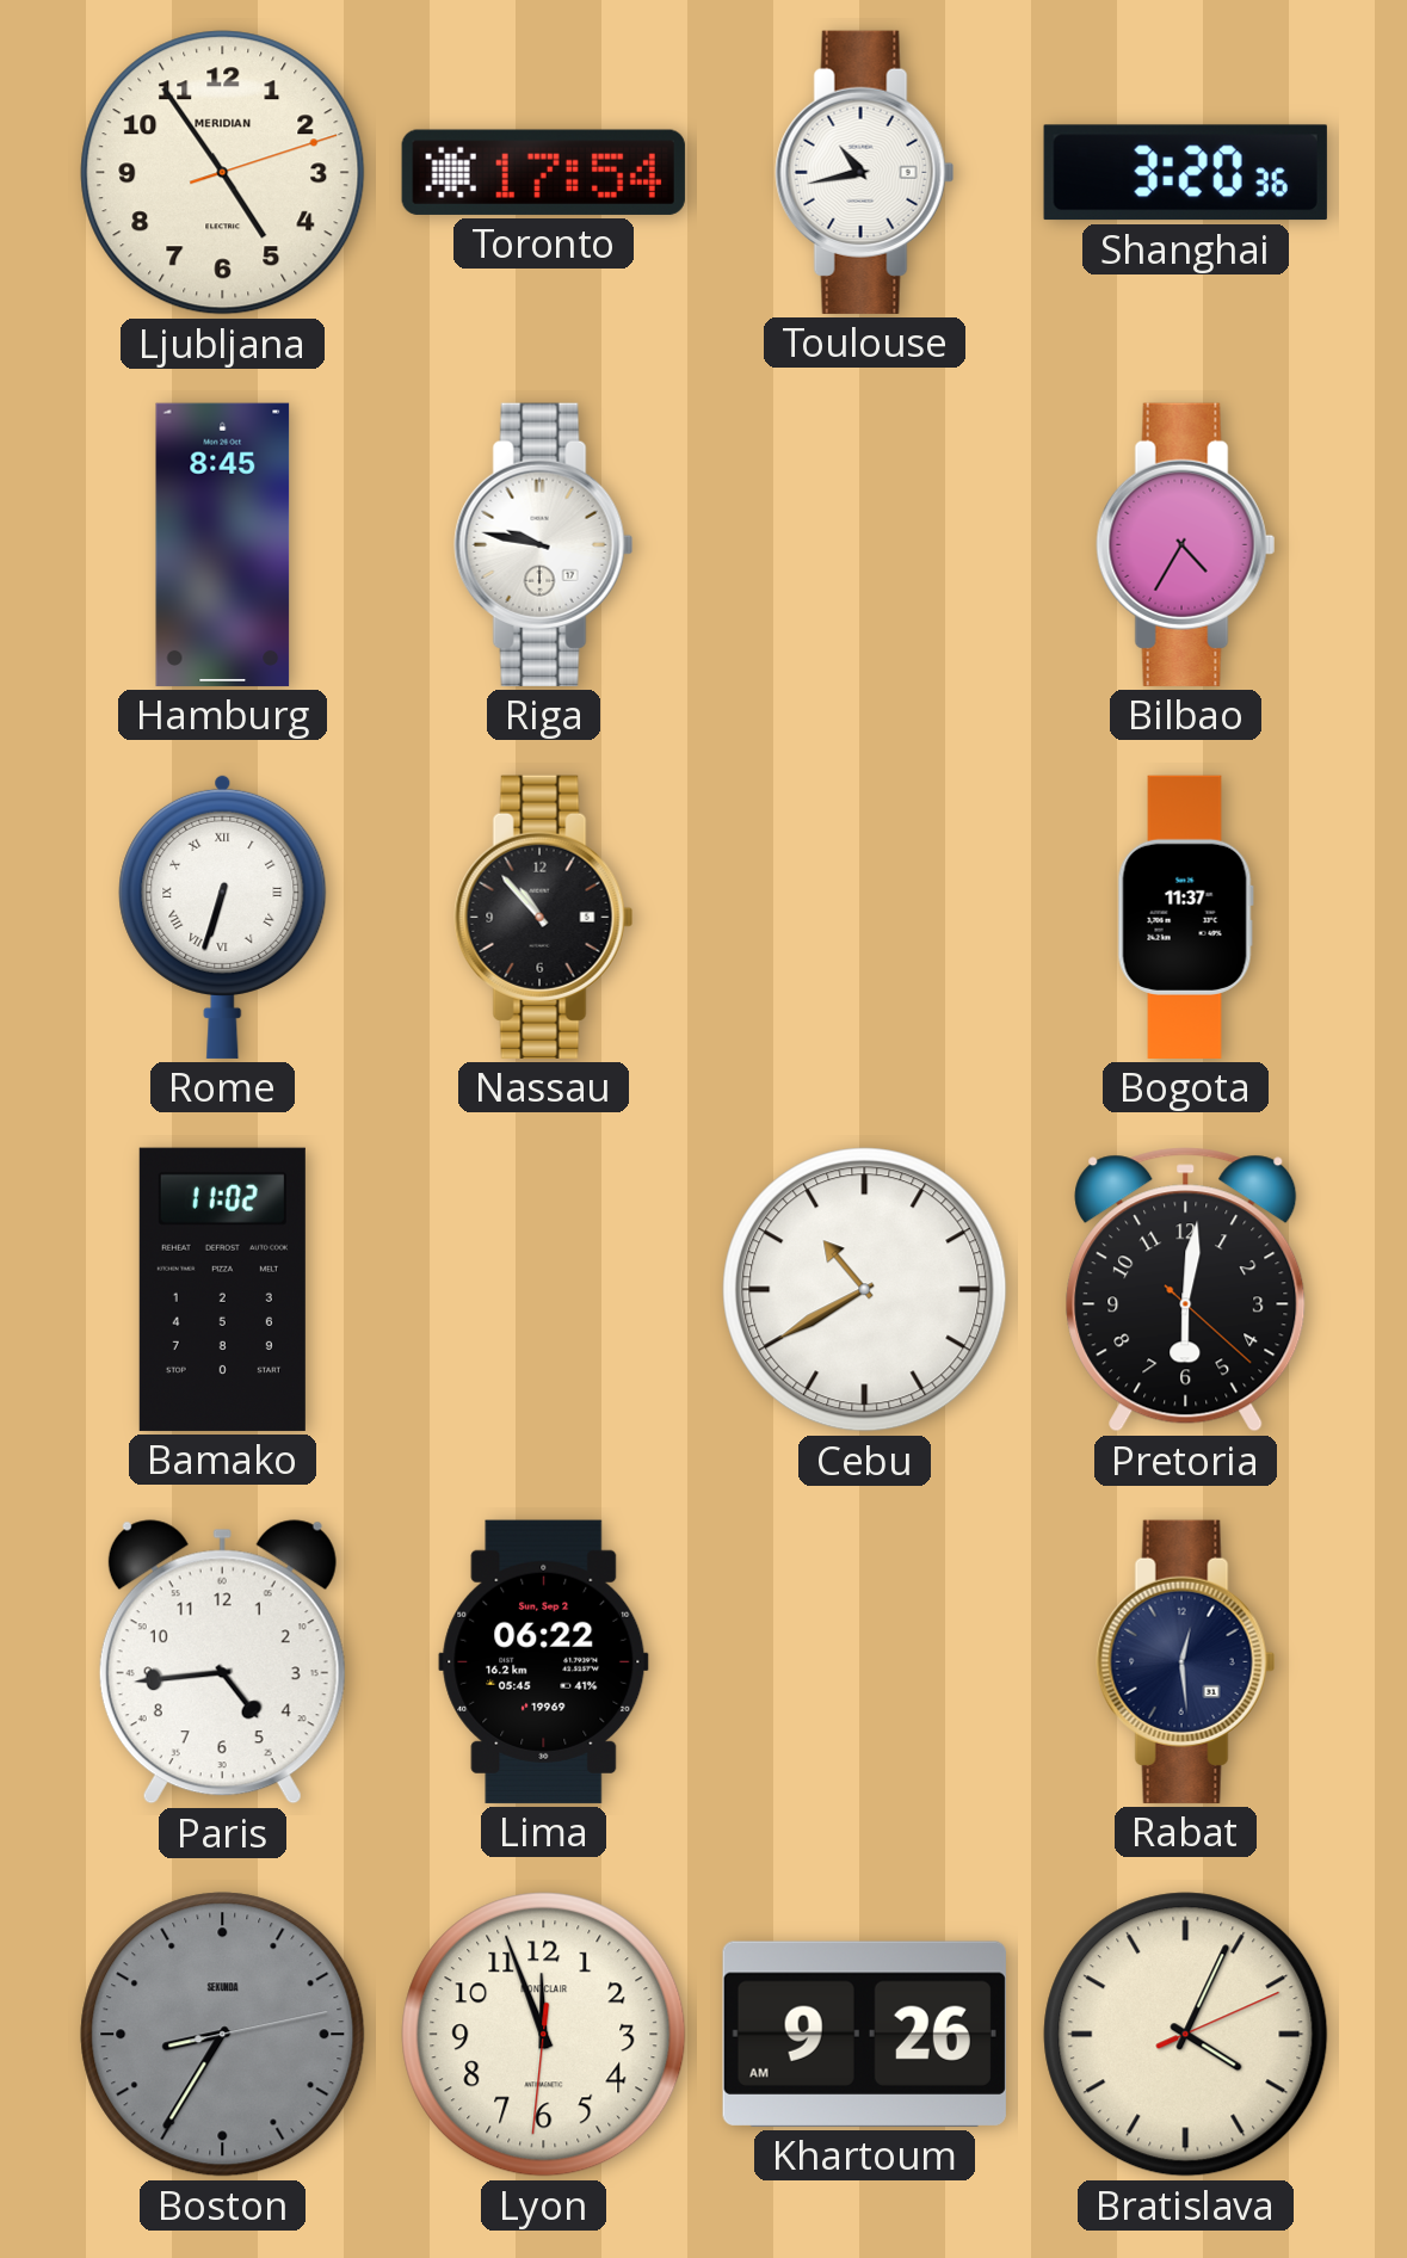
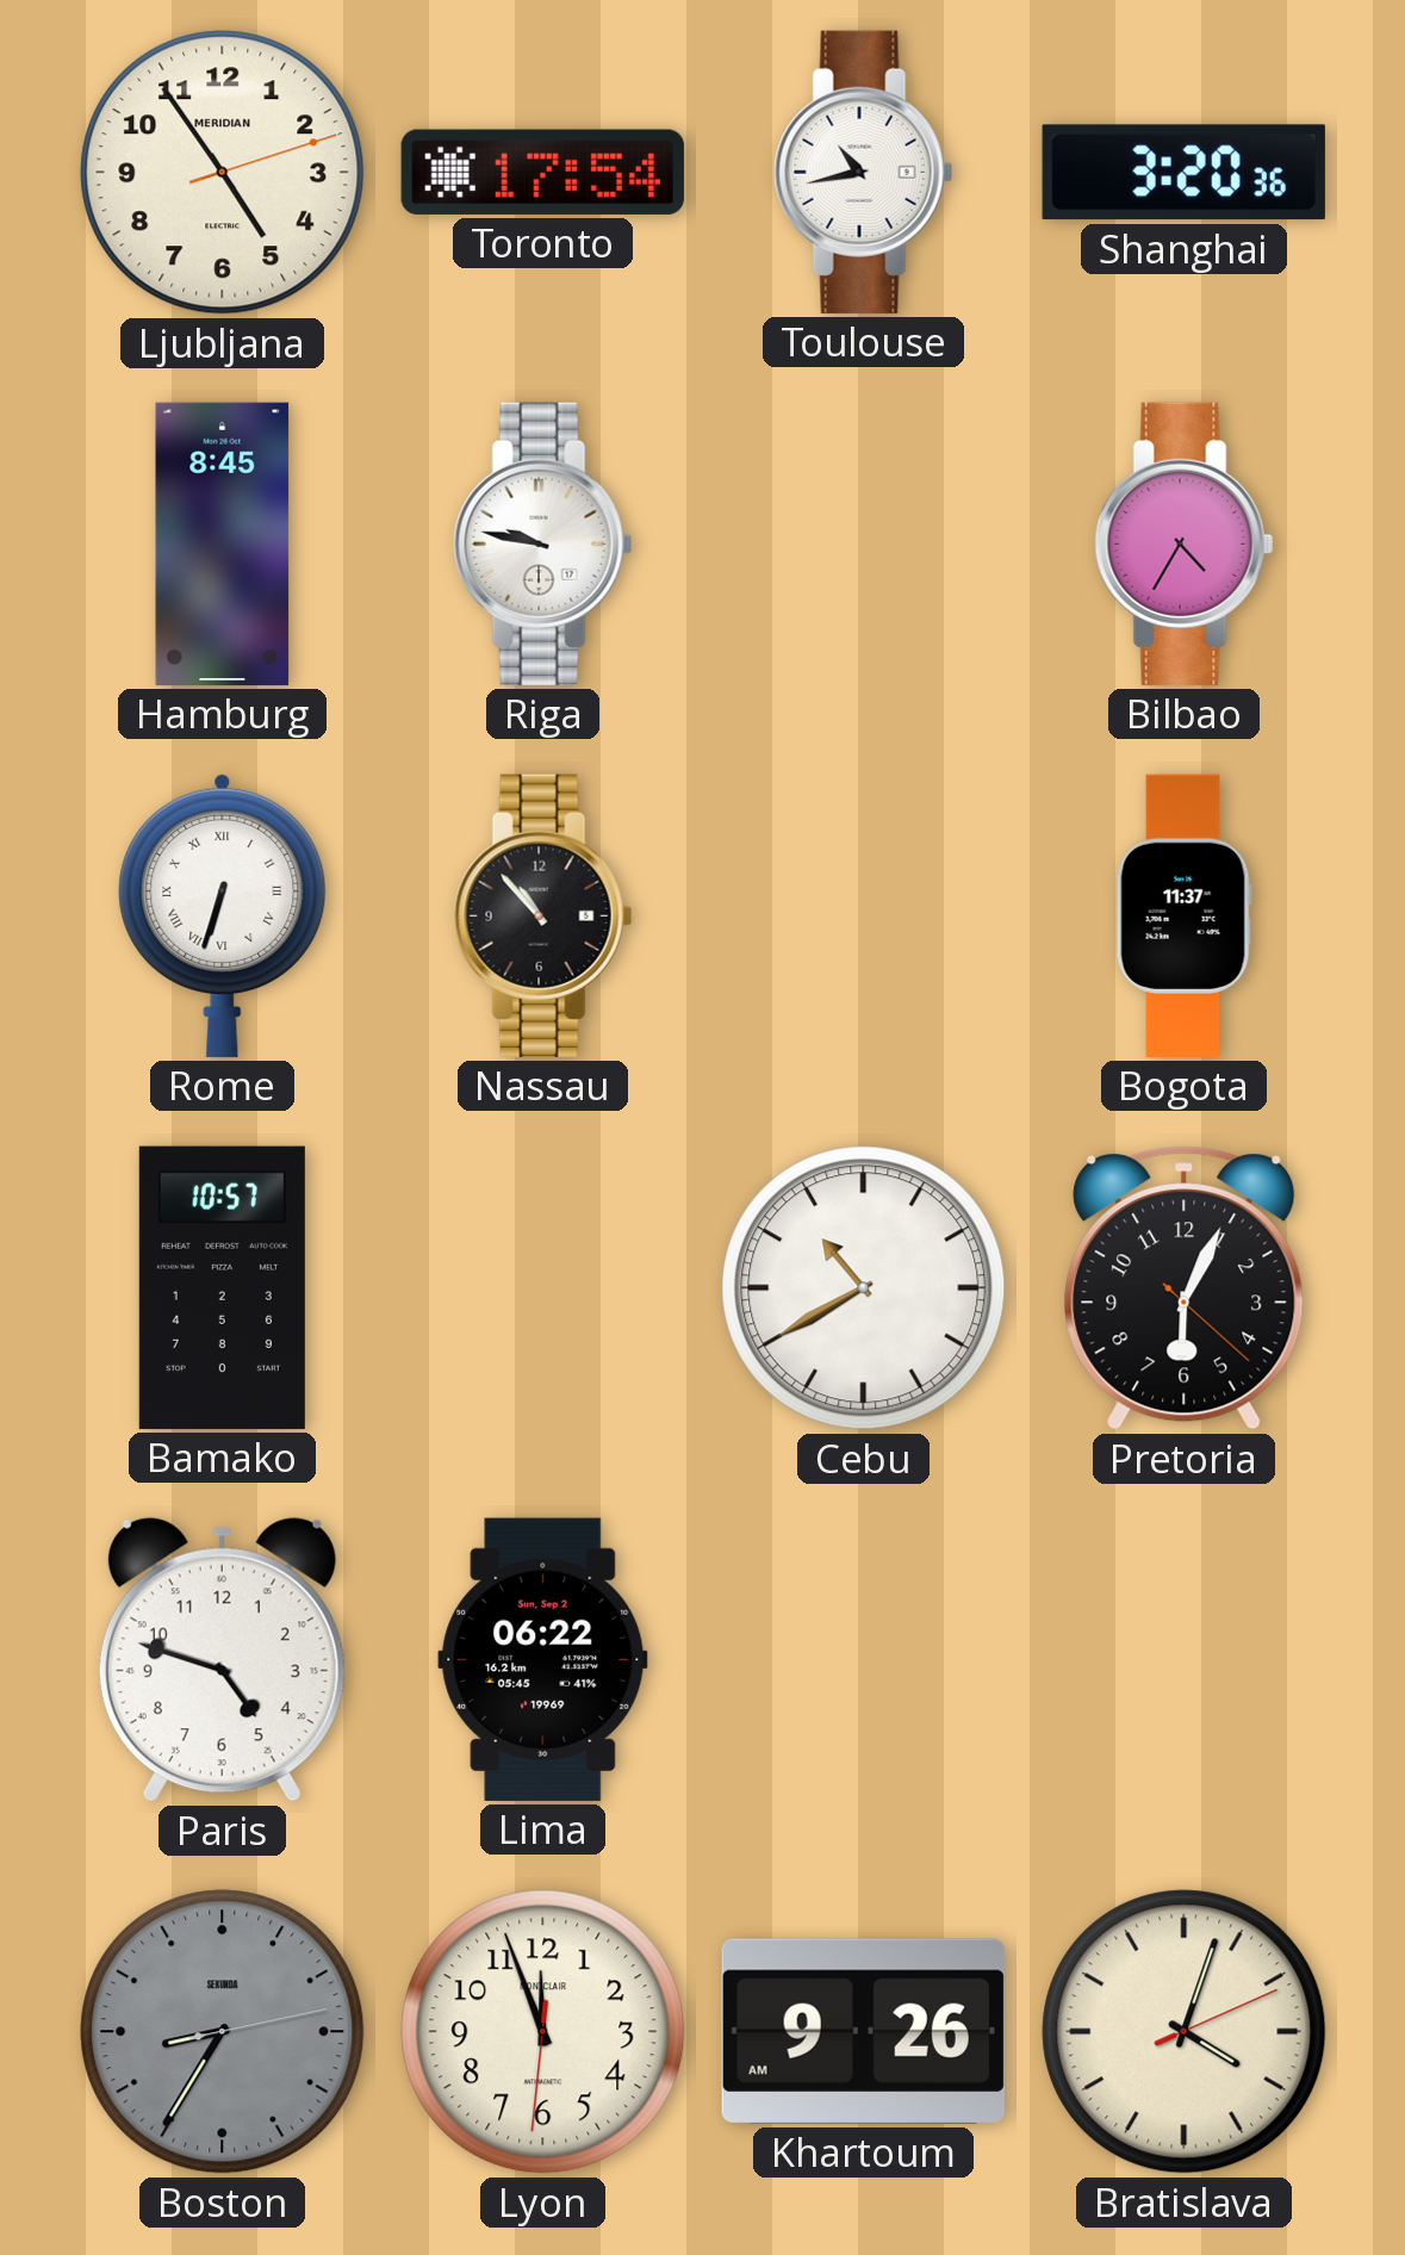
Bamako: 11:02 -> 10:57 (222, 1287)
Pretoria: 6:01 -> 6:04 (1185, 1288)
Paris: 4:44 -> 4:48 (222, 1660)
Rabat: 12:29 -> none (1186, 1661)
Bratislava: 4:04 -> 4:03 (1185, 2032)
